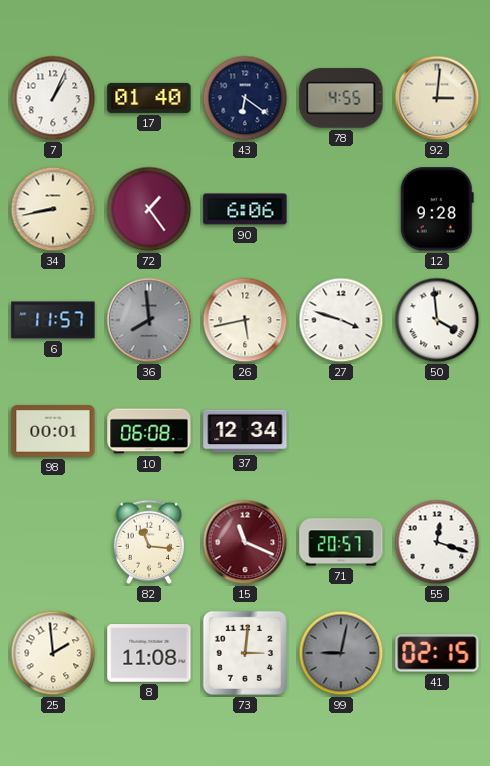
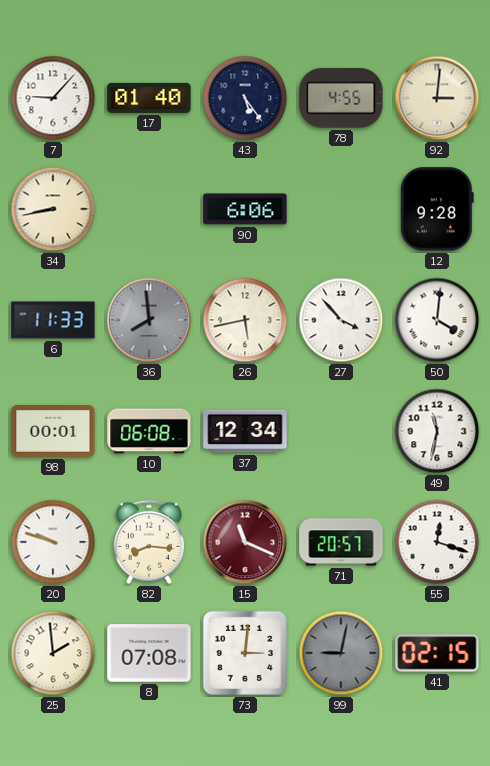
7: 1:04 -> 9:07 (53, 98)
43: 6:21 -> 5:24 (245, 98)
72: 1:24 -> none (149, 209)
6: 11:57 -> 11:33 (53, 320)
27: 3:48 -> 3:53 (341, 320)
50: 3:59 -> 4:01 (437, 320)
49: none -> 11:32 (437, 431)
20: none -> 9:48 (53, 542)
82: 11:16 -> 8:16 (148, 542)
8: 11:08 -> 07:08 (149, 653)
